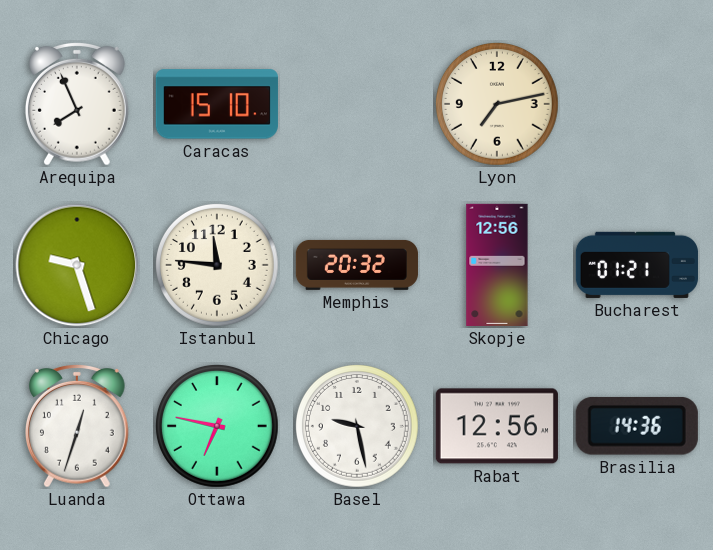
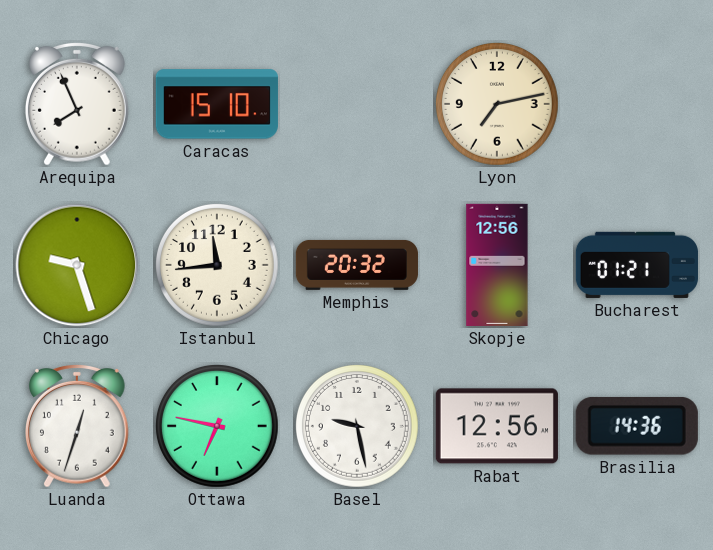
Istanbul: 11:46 -> 11:44 (218, 266)
